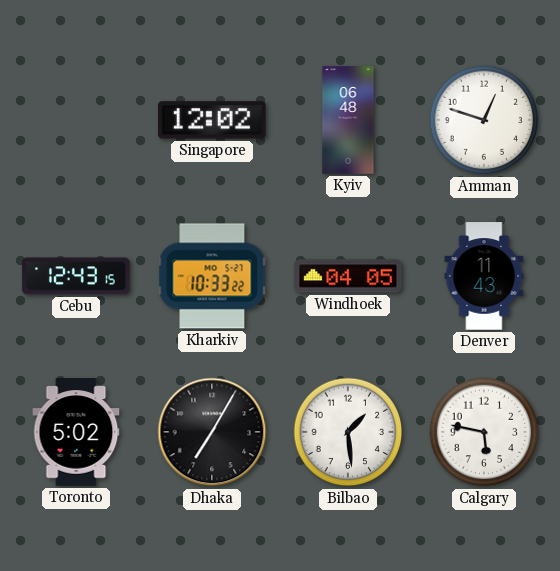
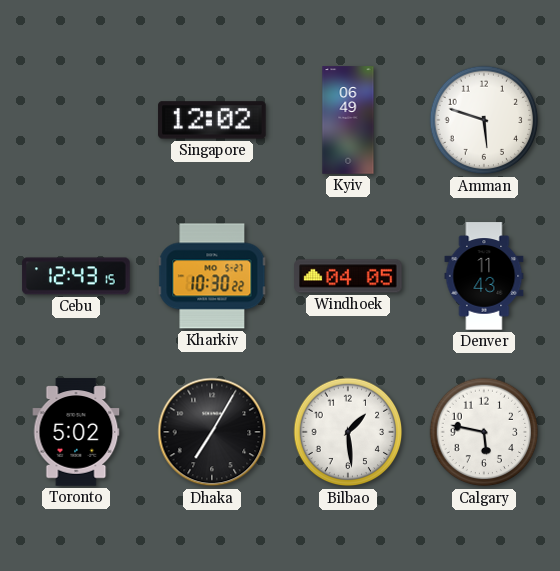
Kyiv: 06:48 -> 06:49 (348, 120)
Amman: 12:48 -> 5:48 (484, 120)
Kharkiv: 10:33 -> 10:30 (212, 276)
